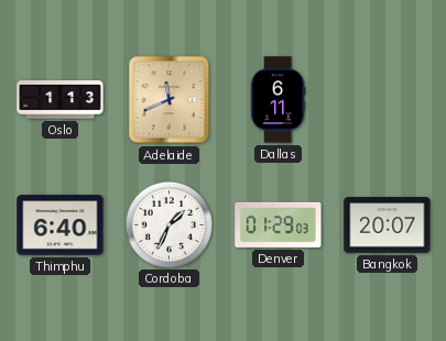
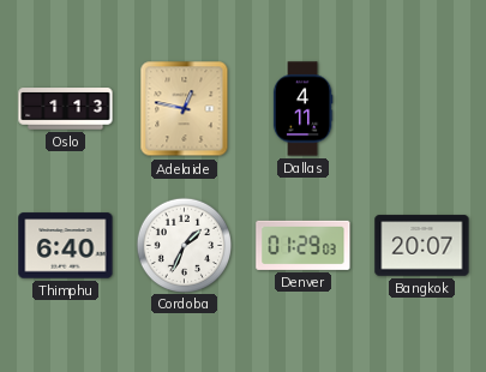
Adelaide: 11:41 -> 12:47 (185, 109)
Dallas: 6:11 -> 4:11 (302, 109)
